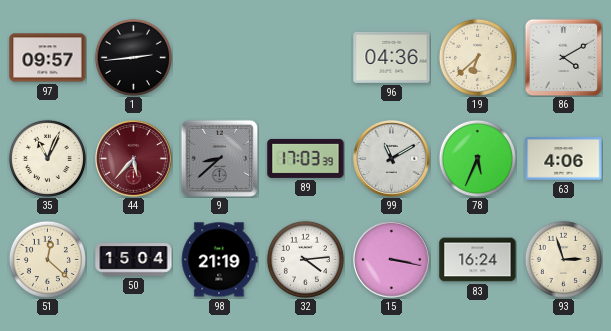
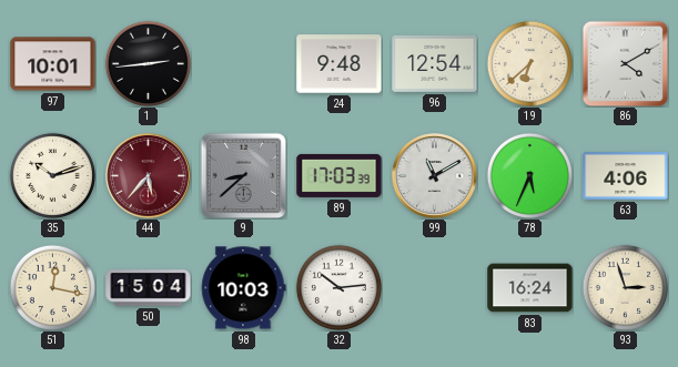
97: 09:57 -> 10:01 (53, 64)
24: none -> 9:48 (340, 64)
96: 04:36 -> 12:54 (435, 63)
35: 11:04 -> 10:12 (52, 175)
51: 12:22 -> 12:17 (52, 287)
98: 21:19 -> 10:03 (243, 288)
32: 4:14 -> 10:14 (338, 287)
15: 3:17 -> none (392, 260)
